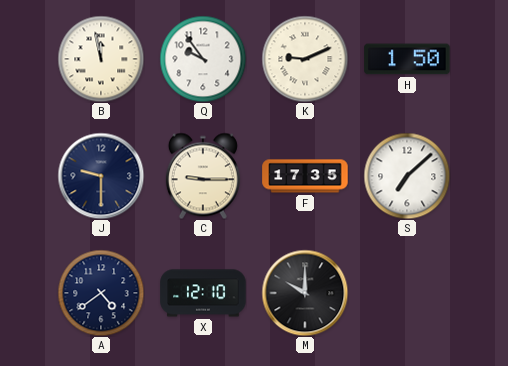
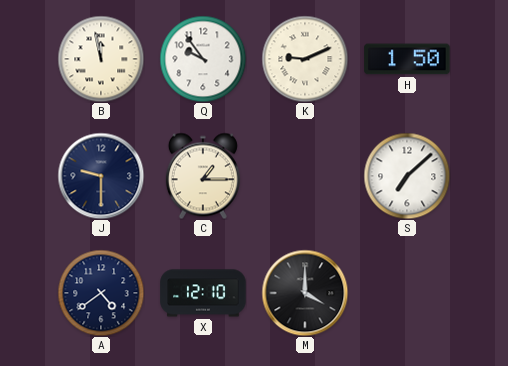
C: 9:15 -> 1:15 (203, 176)
F: 17:35 -> none (305, 176)
M: 10:00 -> 4:00 (305, 293)
